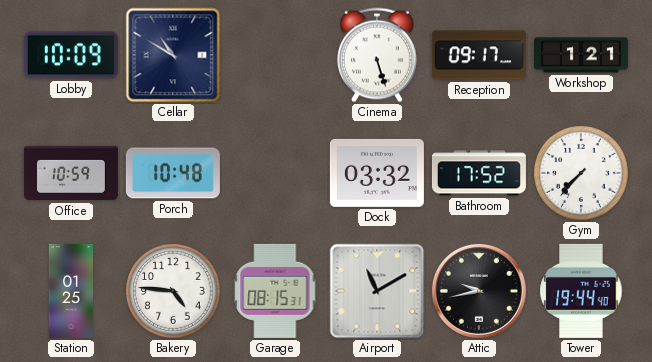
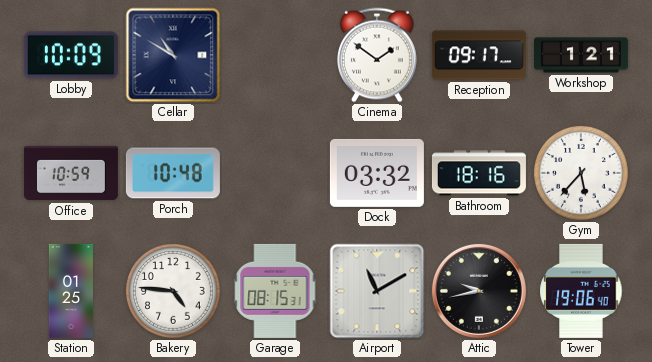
Cinema: 5:27 -> 1:51 (378, 55)
Bathroom: 17:52 -> 18:16 (479, 173)
Gym: 7:37 -> 5:37 (582, 174)
Tower: 19:44 -> 19:06 (581, 291)
